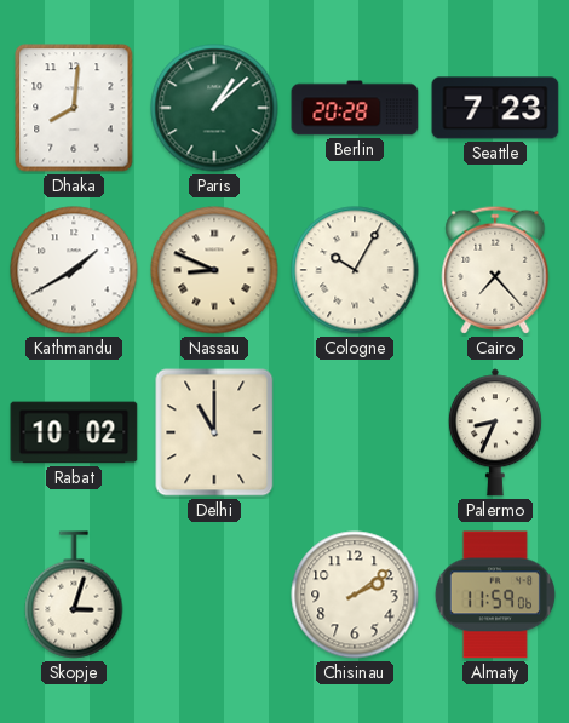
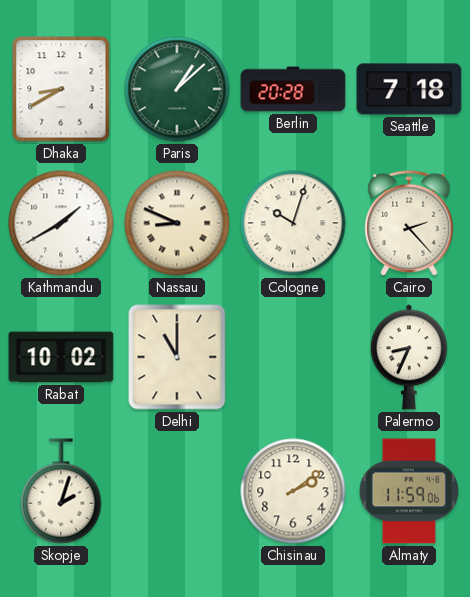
Dhaka: 8:01 -> 8:40 (61, 89)
Seattle: 7:23 -> 7:18 (409, 89)
Cologne: 10:05 -> 10:03 (293, 223)
Cairo: 7:23 -> 2:23 (409, 223)
Skopje: 3:03 -> 2:03 (61, 491)
